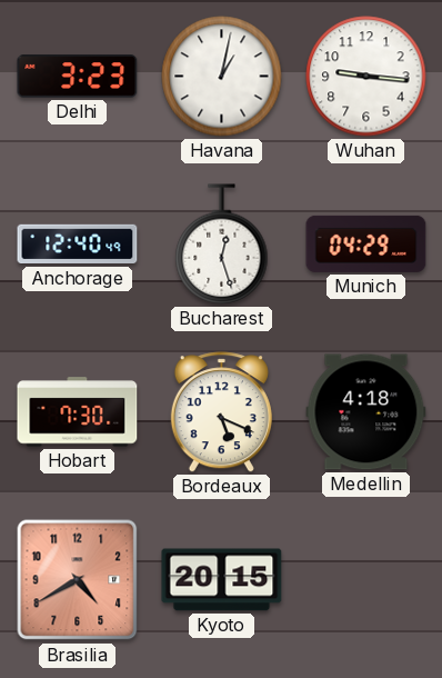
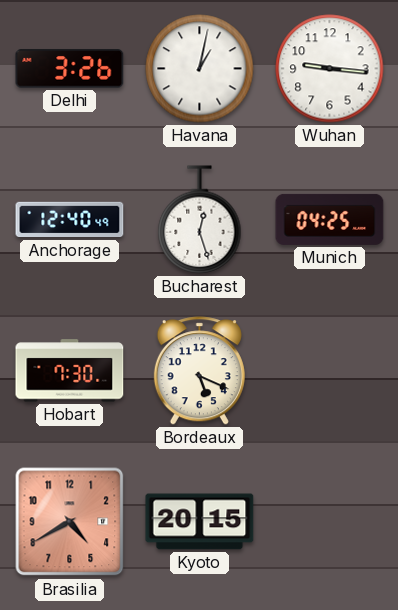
Delhi: 3:23 -> 3:26 (70, 69)
Munich: 04:29 -> 04:25 (330, 219)
Medellin: 4:18 -> none (366, 412)
